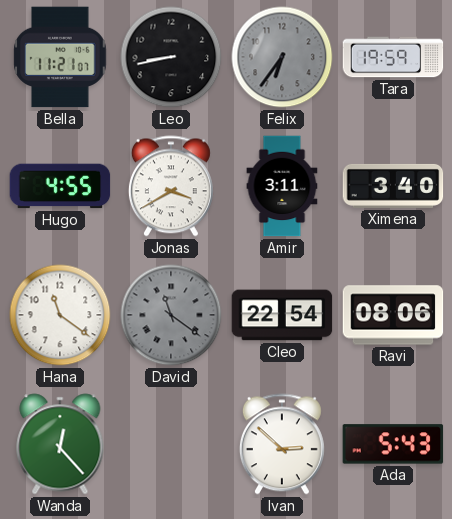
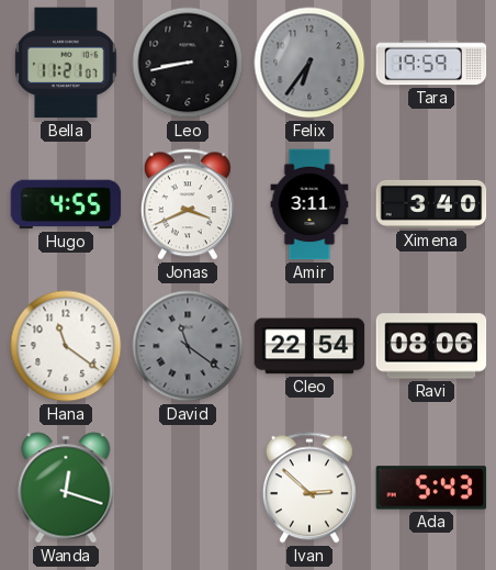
Jonas: 3:40 -> 3:41 (188, 204)
Wanda: 12:23 -> 12:18 (66, 488)
